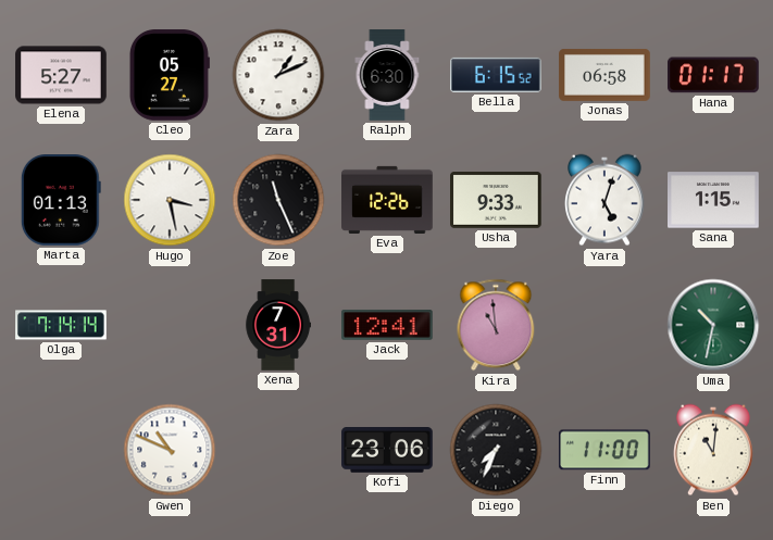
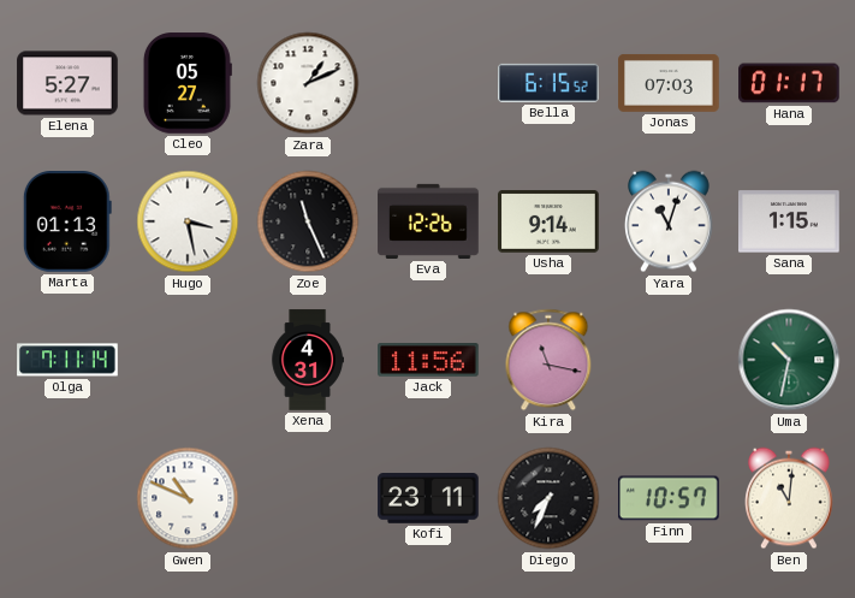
Ralph: 6:30 -> none (387, 75)
Jonas: 06:58 -> 07:03 (669, 83)
Usha: 9:33 -> 9:14 (550, 223)
Yara: 5:03 -> 11:03 (670, 221)
Olga: 7:14 -> 7:11 (67, 360)
Xena: 7:31 -> 4:31 (307, 360)
Jack: 12:41 -> 11:56 (429, 361)
Kira: 10:59 -> 11:17 (548, 360)
Kofi: 23:06 -> 23:11 (428, 498)
Finn: 11:00 -> 10:57 (670, 498)
